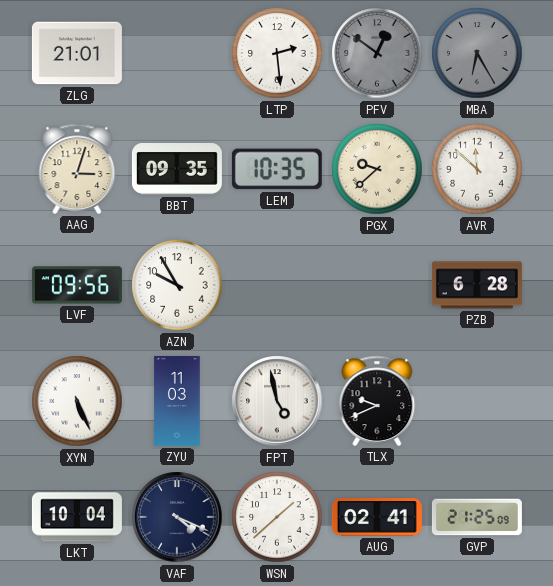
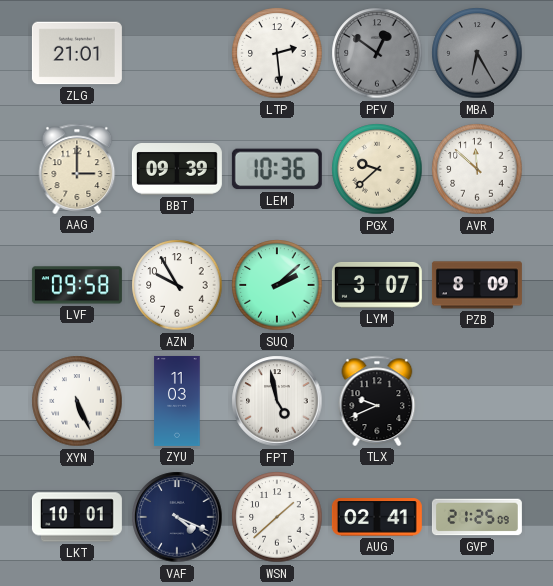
AAG: 3:03 -> 3:00 (77, 169)
BBT: 09:35 -> 09:39 (177, 170)
LEM: 10:35 -> 10:36 (277, 169)
LVF: 09:56 -> 09:58 (77, 285)
SUQ: none -> 2:08 (277, 285)
LYM: none -> 3:07 (377, 285)
PZB: 6:28 -> 8:09 (477, 285)
LKT: 10:04 -> 10:01 (77, 517)
